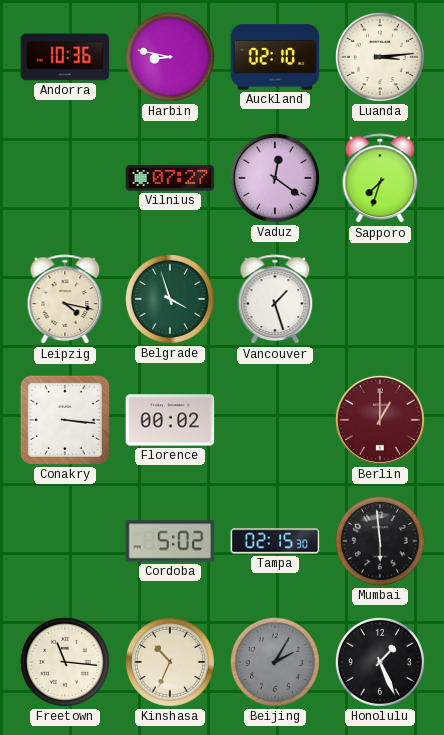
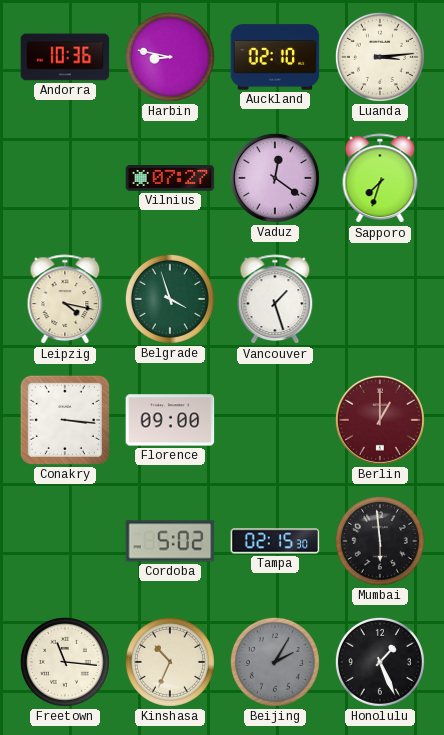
Florence: 00:02 -> 09:00 (170, 420)
